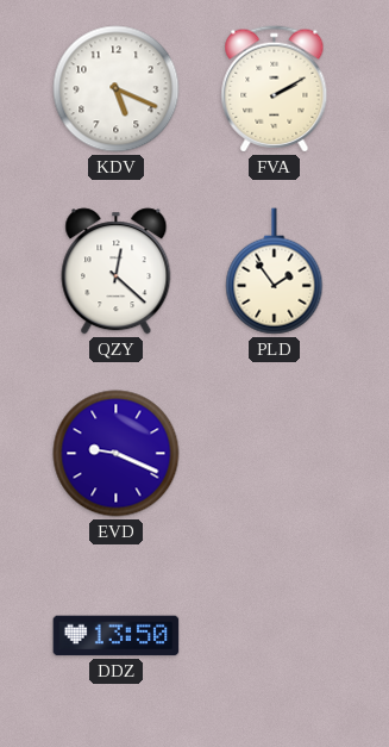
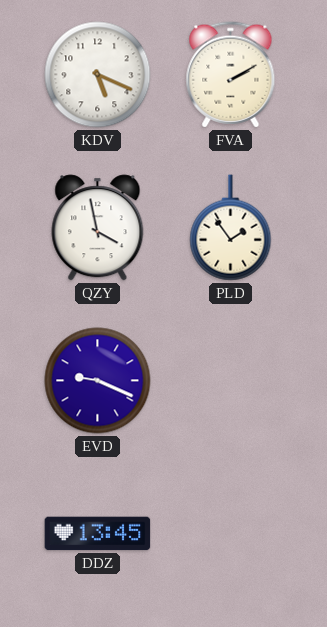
QZY: 12:22 -> 3:58 (98, 228)
DDZ: 13:50 -> 13:45 (98, 534)
